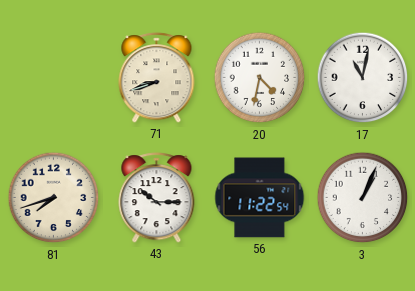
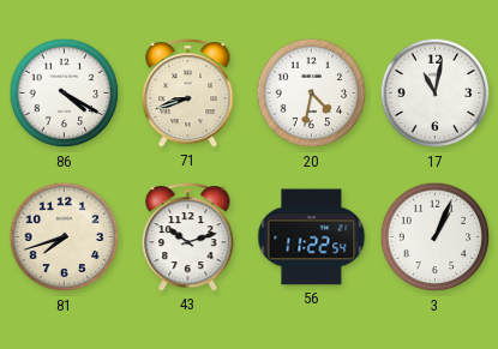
86: none -> 4:20 (65, 94)
43: 10:15 -> 10:12 (188, 237)
